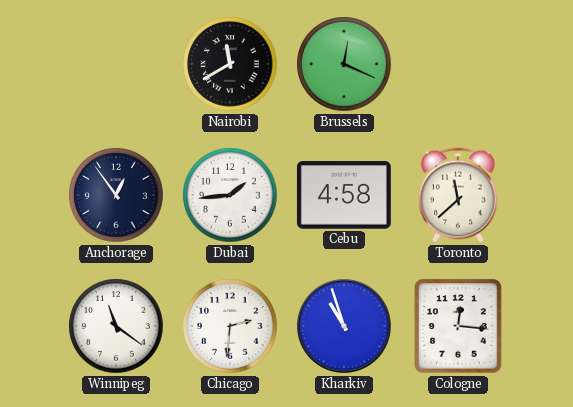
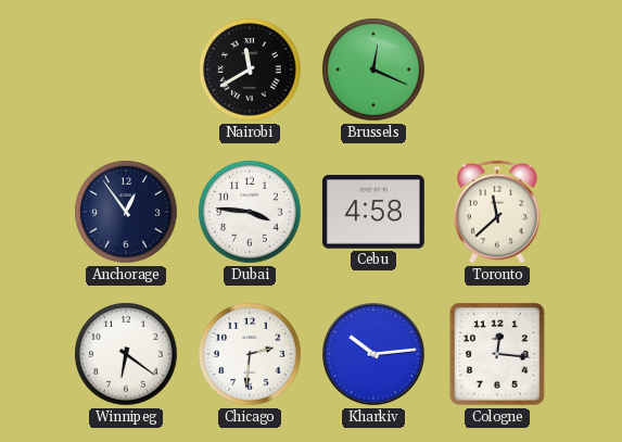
Dubai: 1:44 -> 3:46 (250, 212)
Winnipeg: 11:21 -> 6:21 (126, 354)
Kharkiv: 10:57 -> 10:14 (375, 355)
